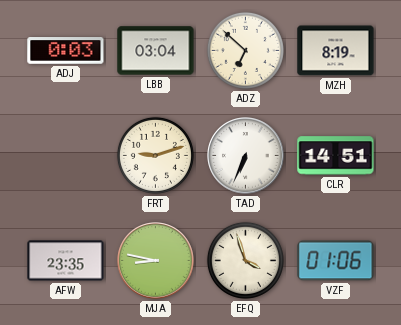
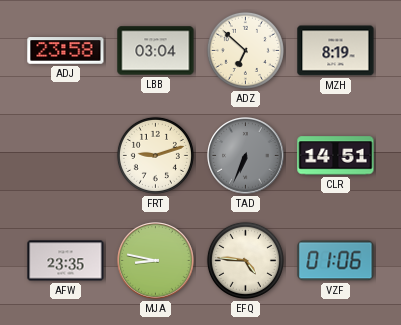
ADJ: 0:03 -> 23:58 (66, 51)
TAD dial: white -> grey (246, 156)
EFQ: 3:57 -> 4:46 (245, 260)
